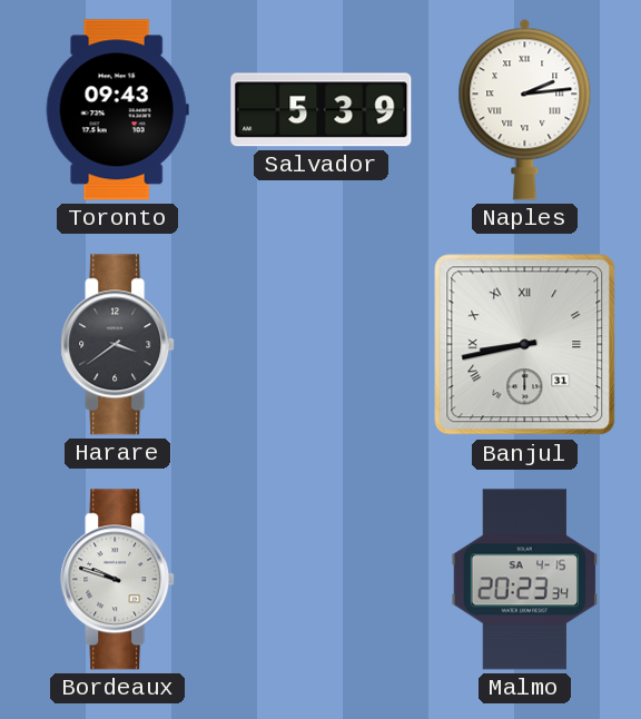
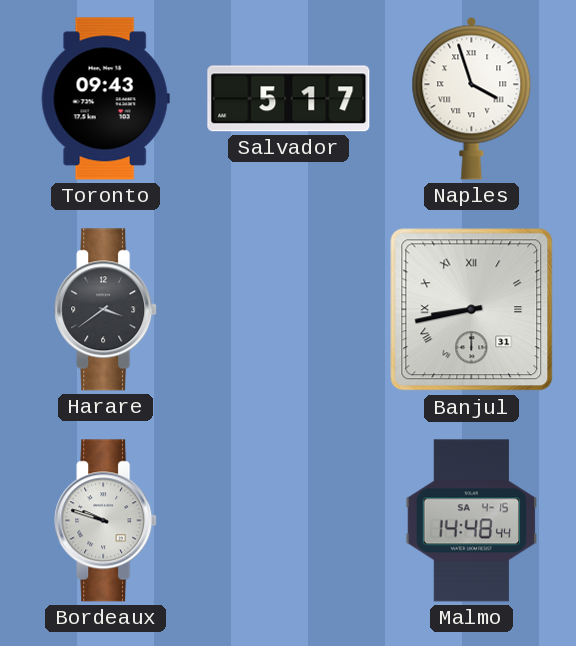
Salvador: 5:39 -> 5:17 (289, 99)
Naples: 2:14 -> 3:57 (472, 98)
Malmo: 20:23 -> 14:48 (472, 521)
